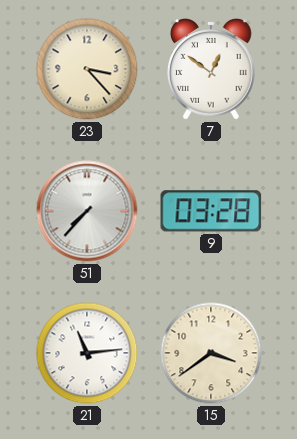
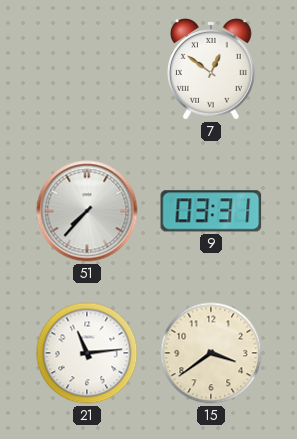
23: 3:23 -> none (87, 69)
9: 03:28 -> 03:31 (211, 211)
